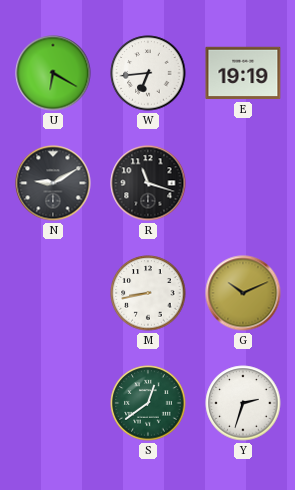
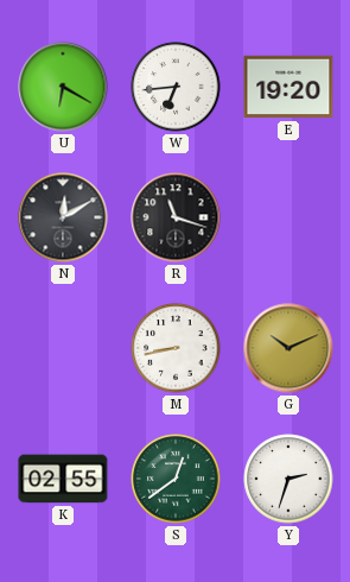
E: 19:19 -> 19:20 (288, 87)
N: 9:10 -> 12:10 (63, 217)
K: none -> 02:55 (63, 479)
